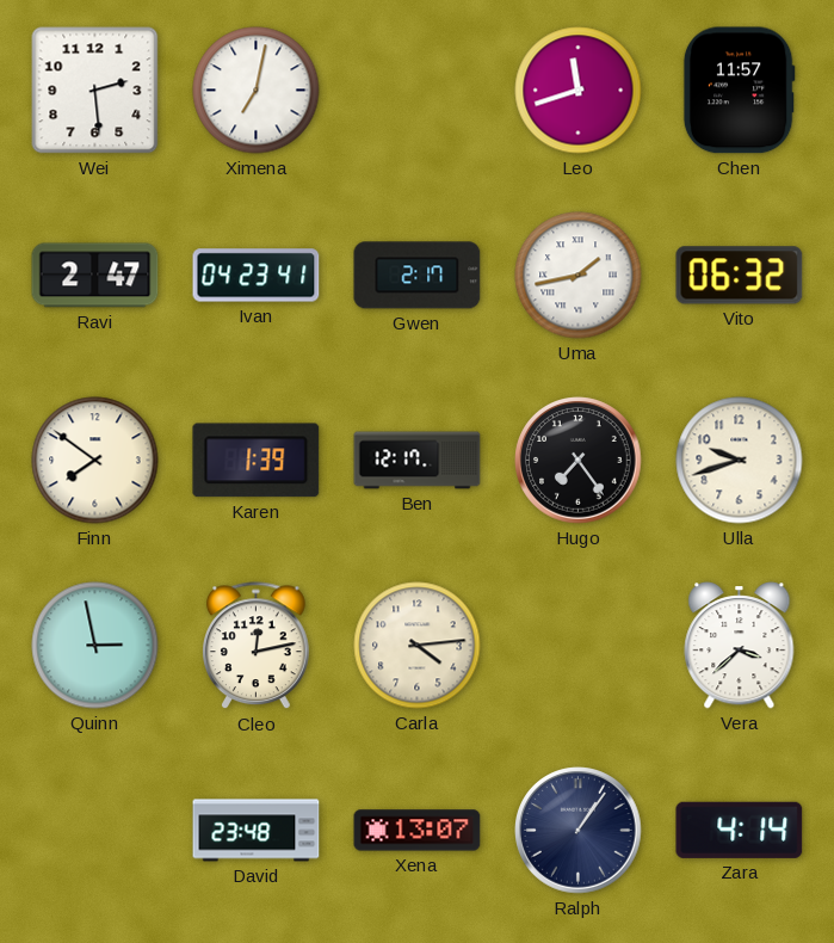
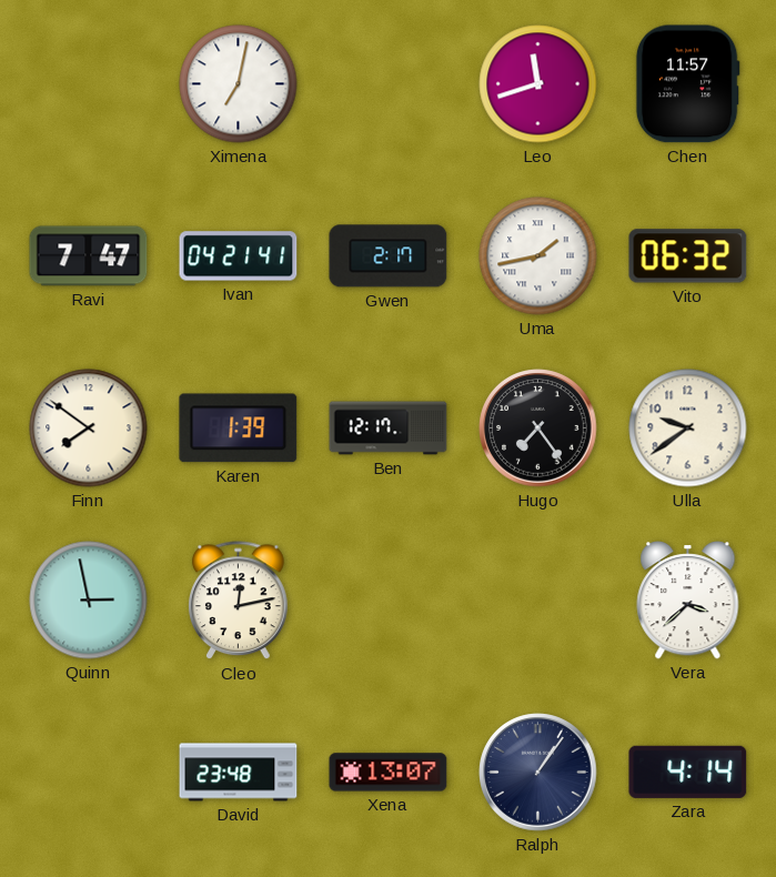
Wei: 2:29 -> none (95, 91)
Ravi: 2:47 -> 7:47 (89, 256)
Ivan: 04:23 -> 04:21 (239, 256)
Ulla: 9:42 -> 9:39 (688, 429)
Carla: 4:14 -> none (418, 646)
